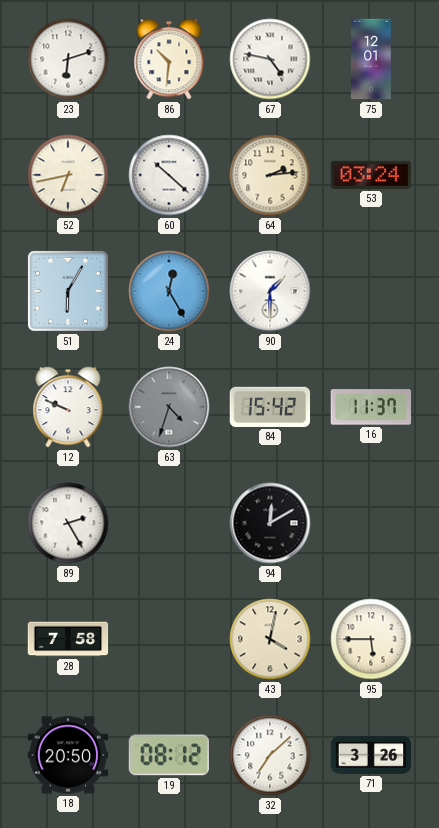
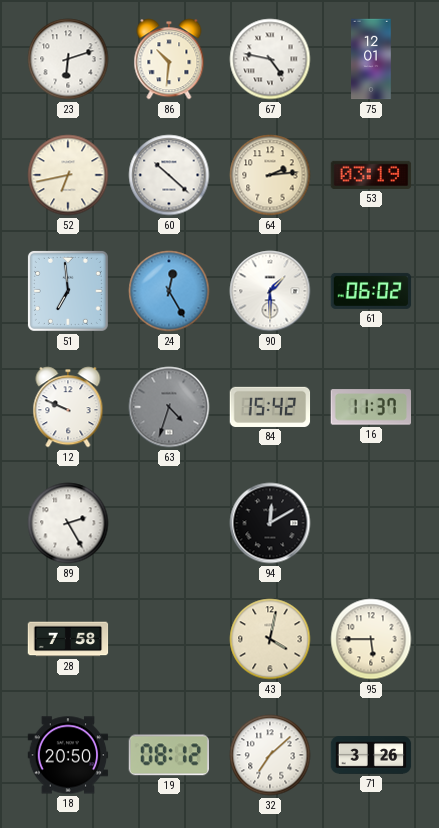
53: 03:24 -> 03:19 (371, 175)
51: 6:05 -> 6:59 (68, 291)
61: none -> 06:02 (371, 291)
